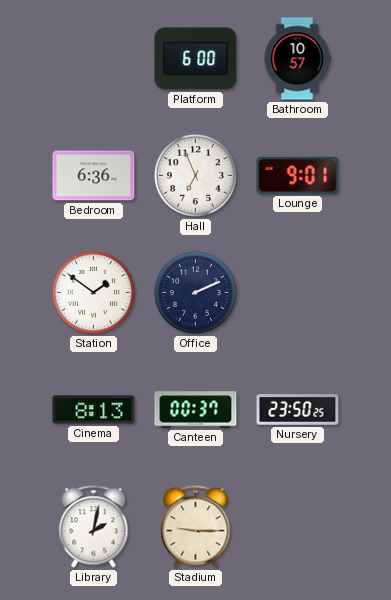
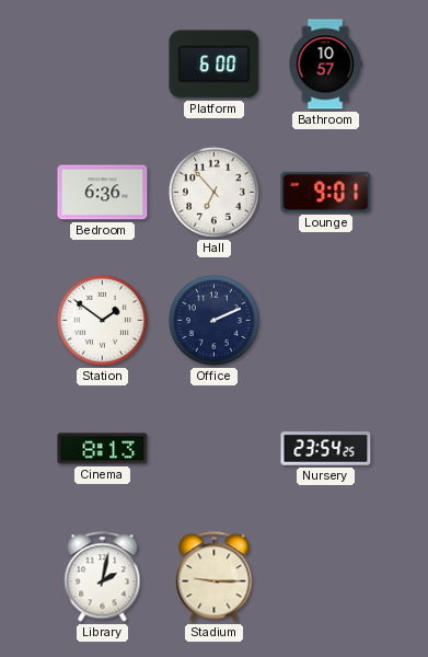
Hall: 6:56 -> 6:53 (213, 192)
Canteen: 00:37 -> none (196, 410)
Nursery: 23:50 -> 23:54 (326, 449)
